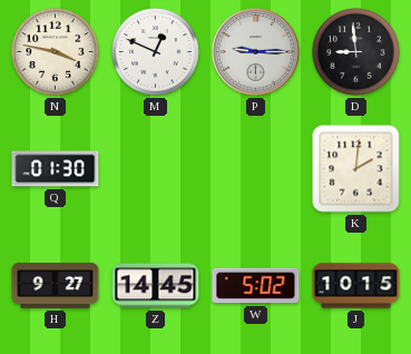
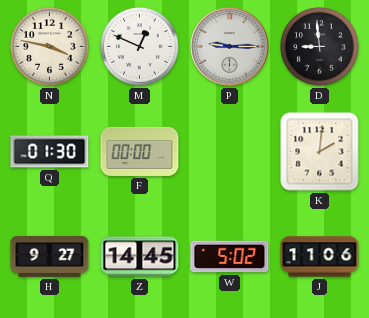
F: none -> 00:00 (140, 151)
J: 10:15 -> 11:06 (320, 257)
